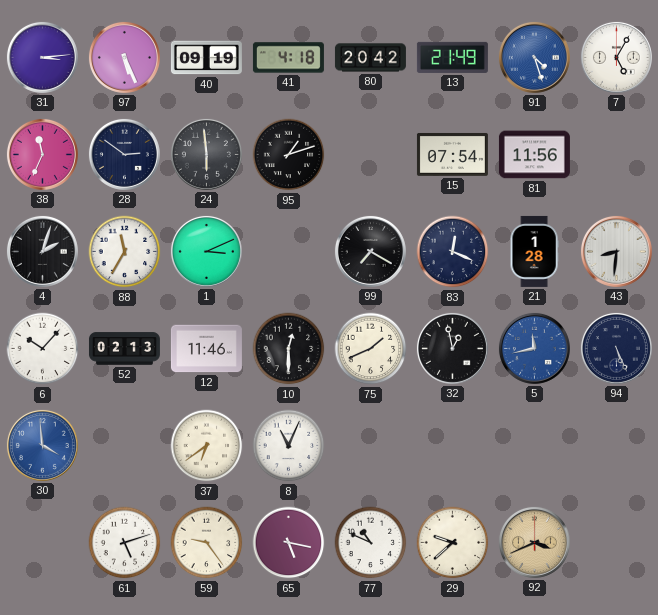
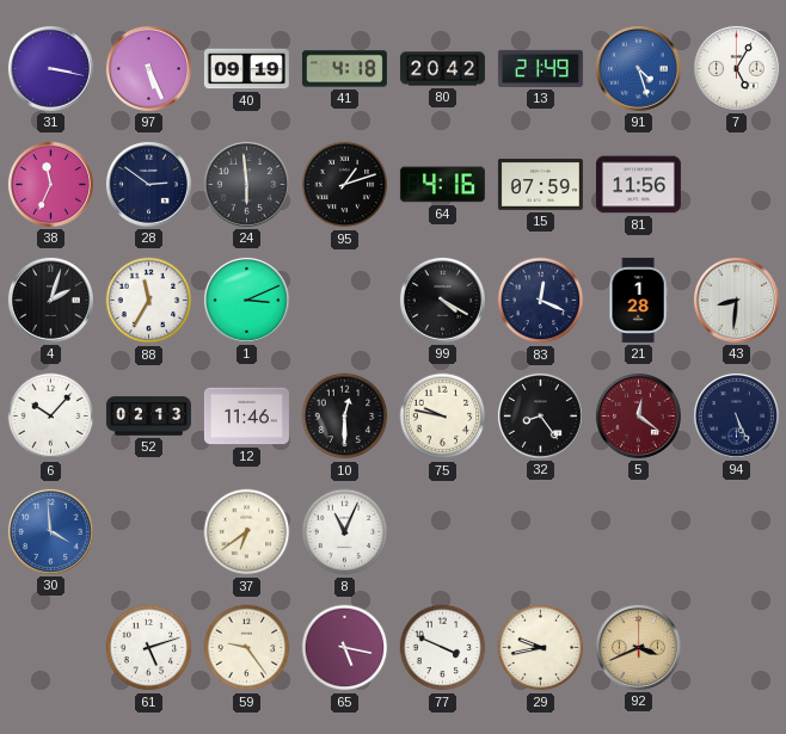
31: 3:14 -> 3:17 (50, 68)
64: none -> 4:16 (442, 185)
15: 07:54 -> 07:59 (540, 184)
99: 7:20 -> 4:20 (442, 300)
75: 1:41 -> 9:47 (443, 417)
32: 12:58 -> 8:24 (540, 415)
5: 11:43 -> 12:21 (638, 415)
5 dial: blue -> burgundy (638, 415)
77: 10:49 -> 3:49 (443, 648)
29: 9:38 -> 9:43 (541, 648)
